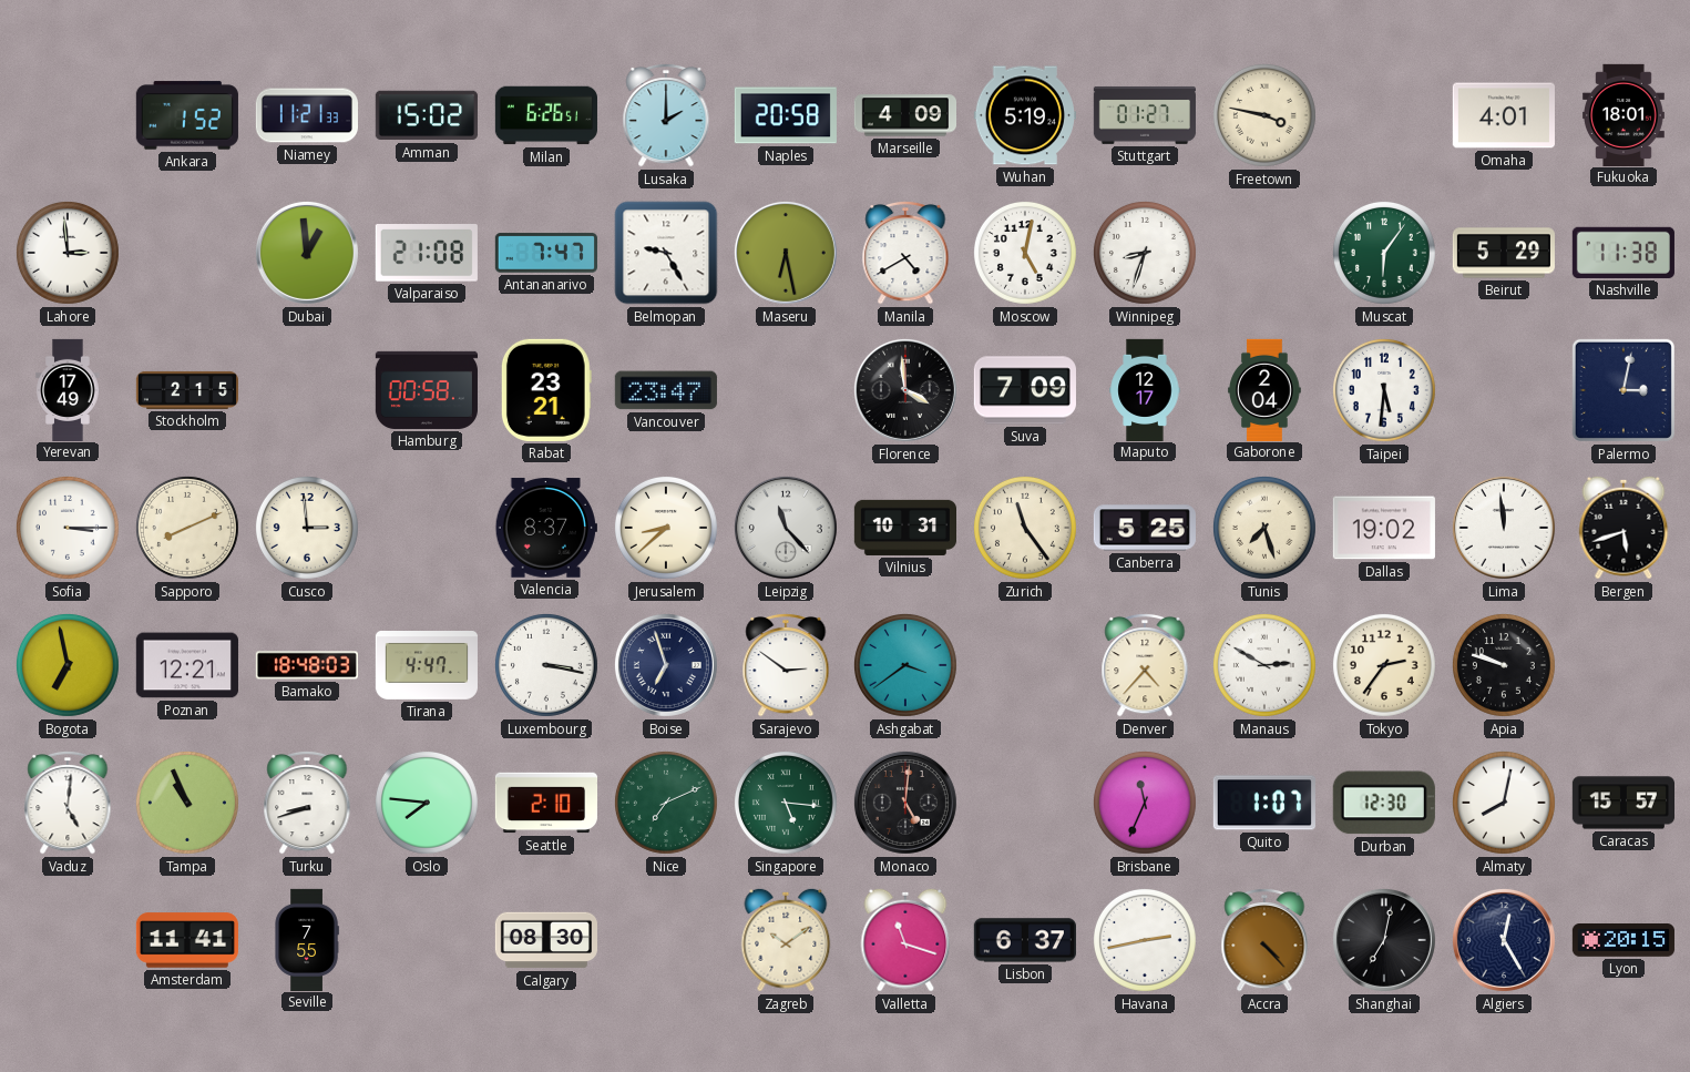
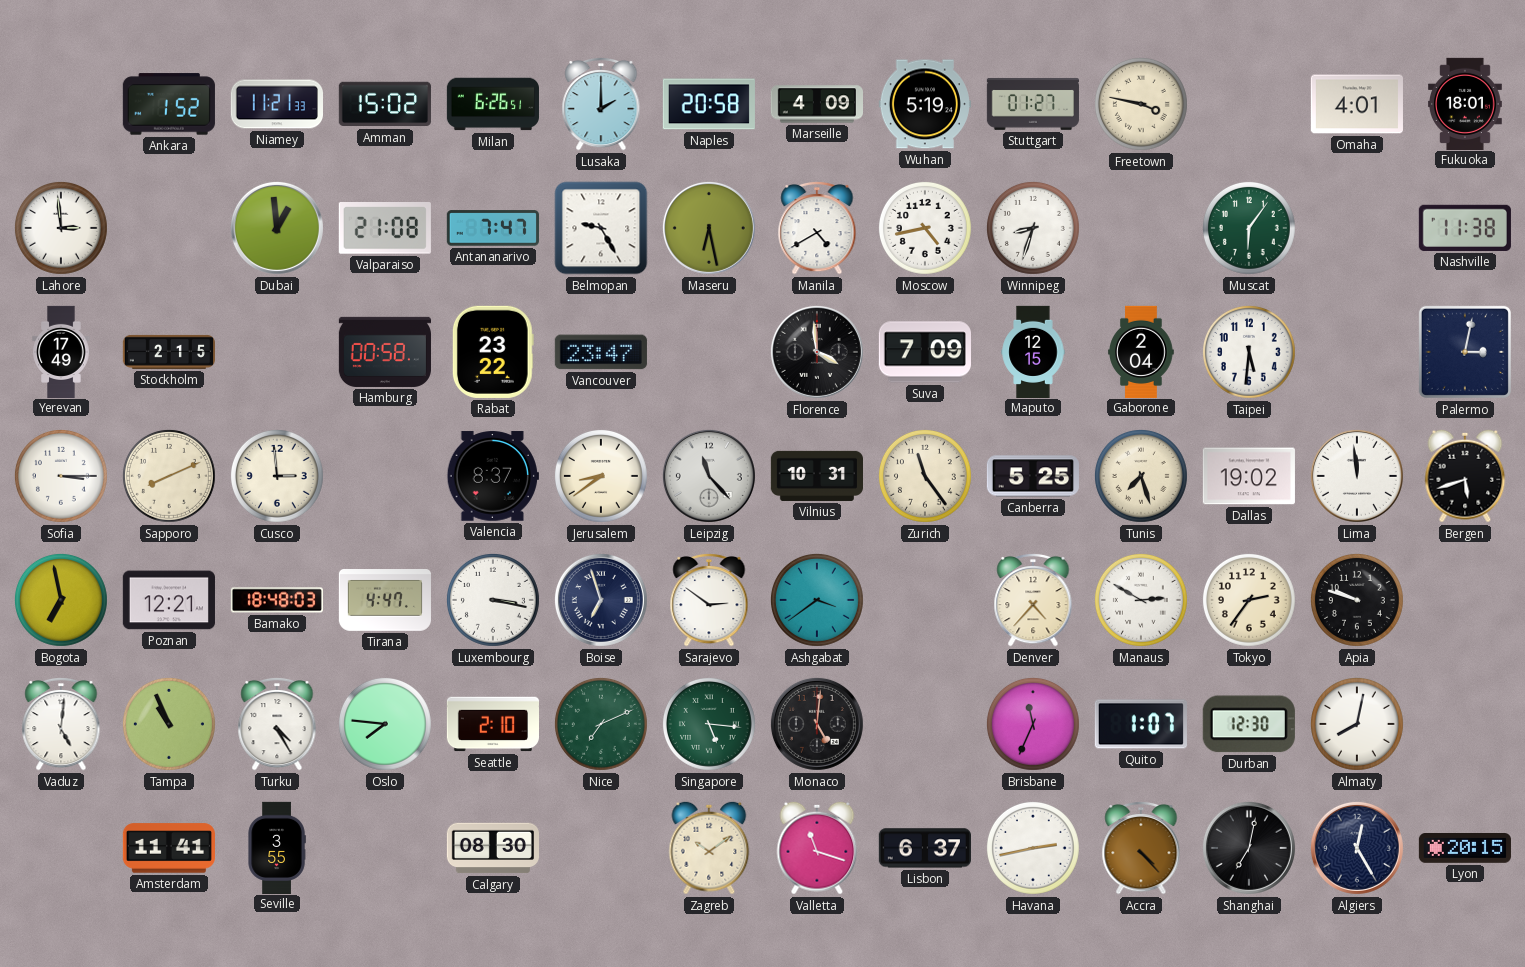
Moscow: 5:02 -> 4:43 (925, 228)
Beirut: 5:29 -> none (1503, 253)
Rabat: 23:21 -> 23:22 (493, 352)
Maputo: 12:17 -> 12:15 (1033, 351)
Jerusalem: 8:38 -> 8:39 (601, 476)
Turku: 8:42 -> 4:25 (277, 724)
Caracas: 15:57 -> none (1622, 803)
Seville: 7:55 -> 3:55 (277, 847)
